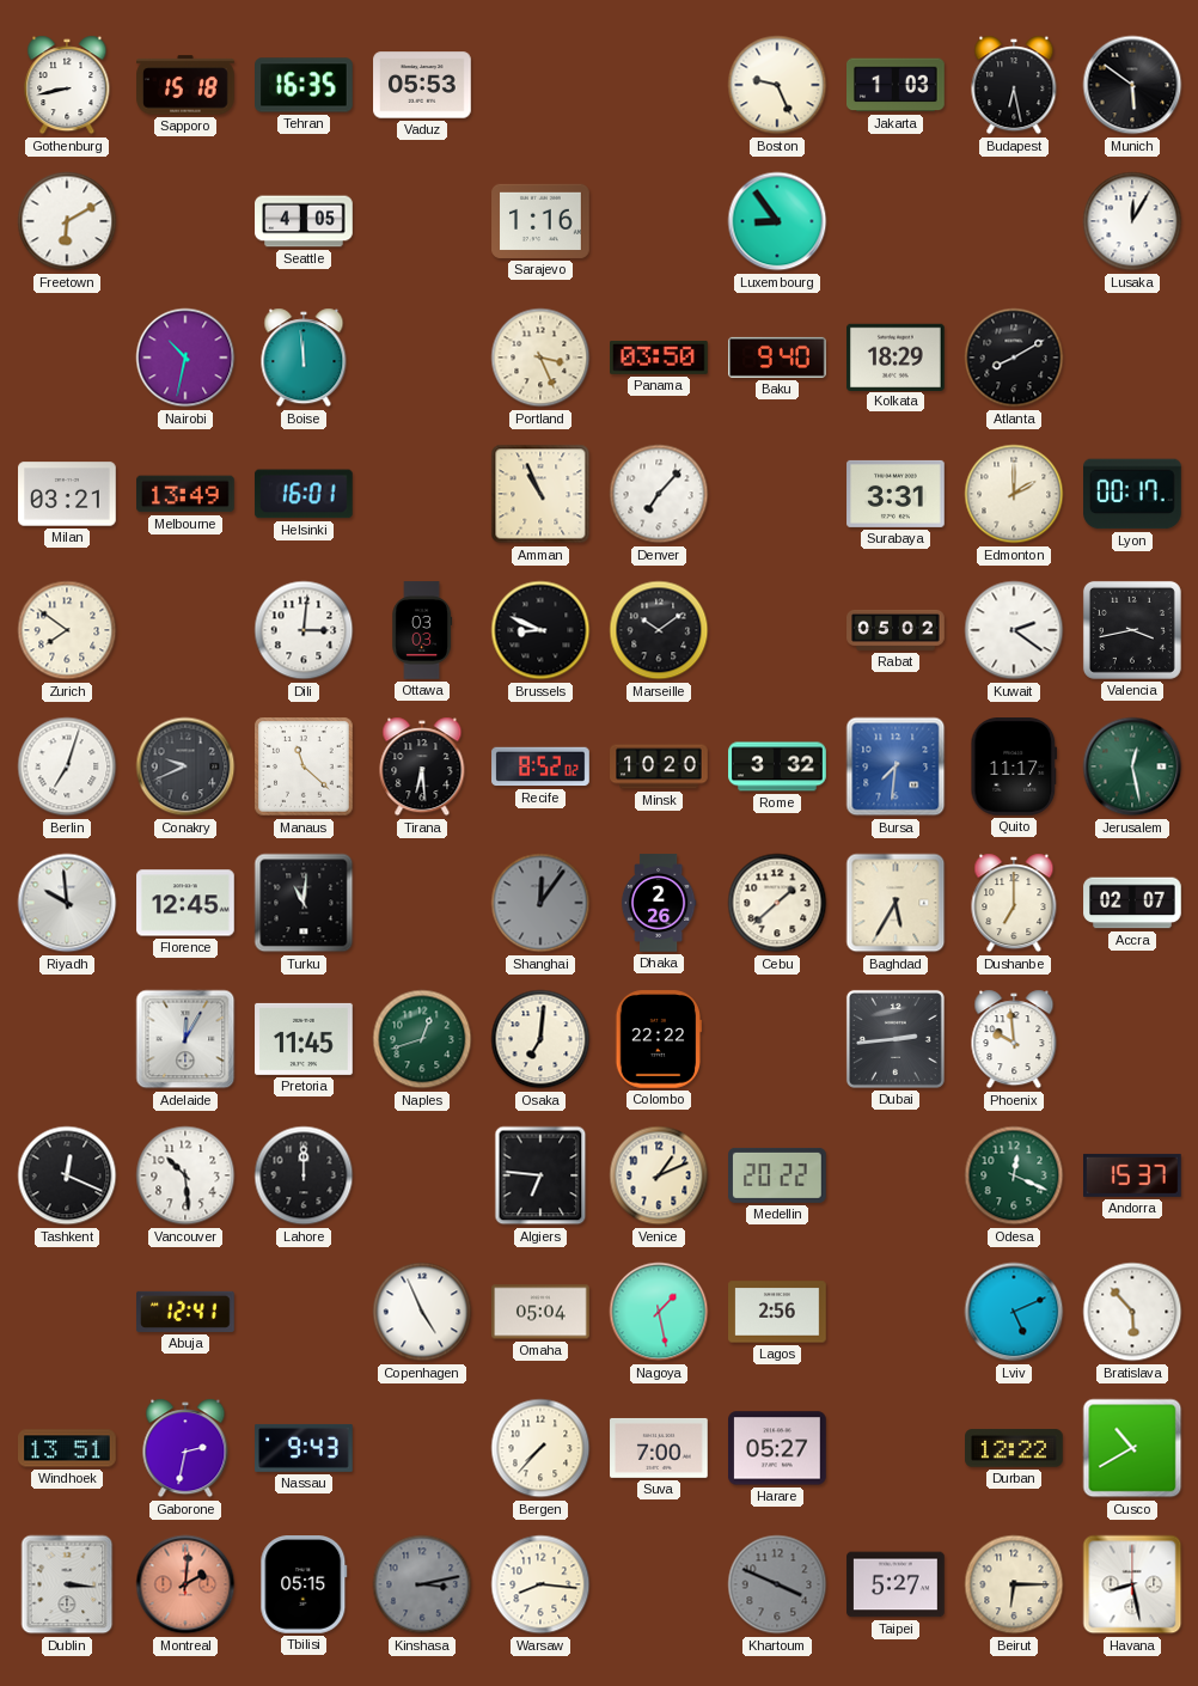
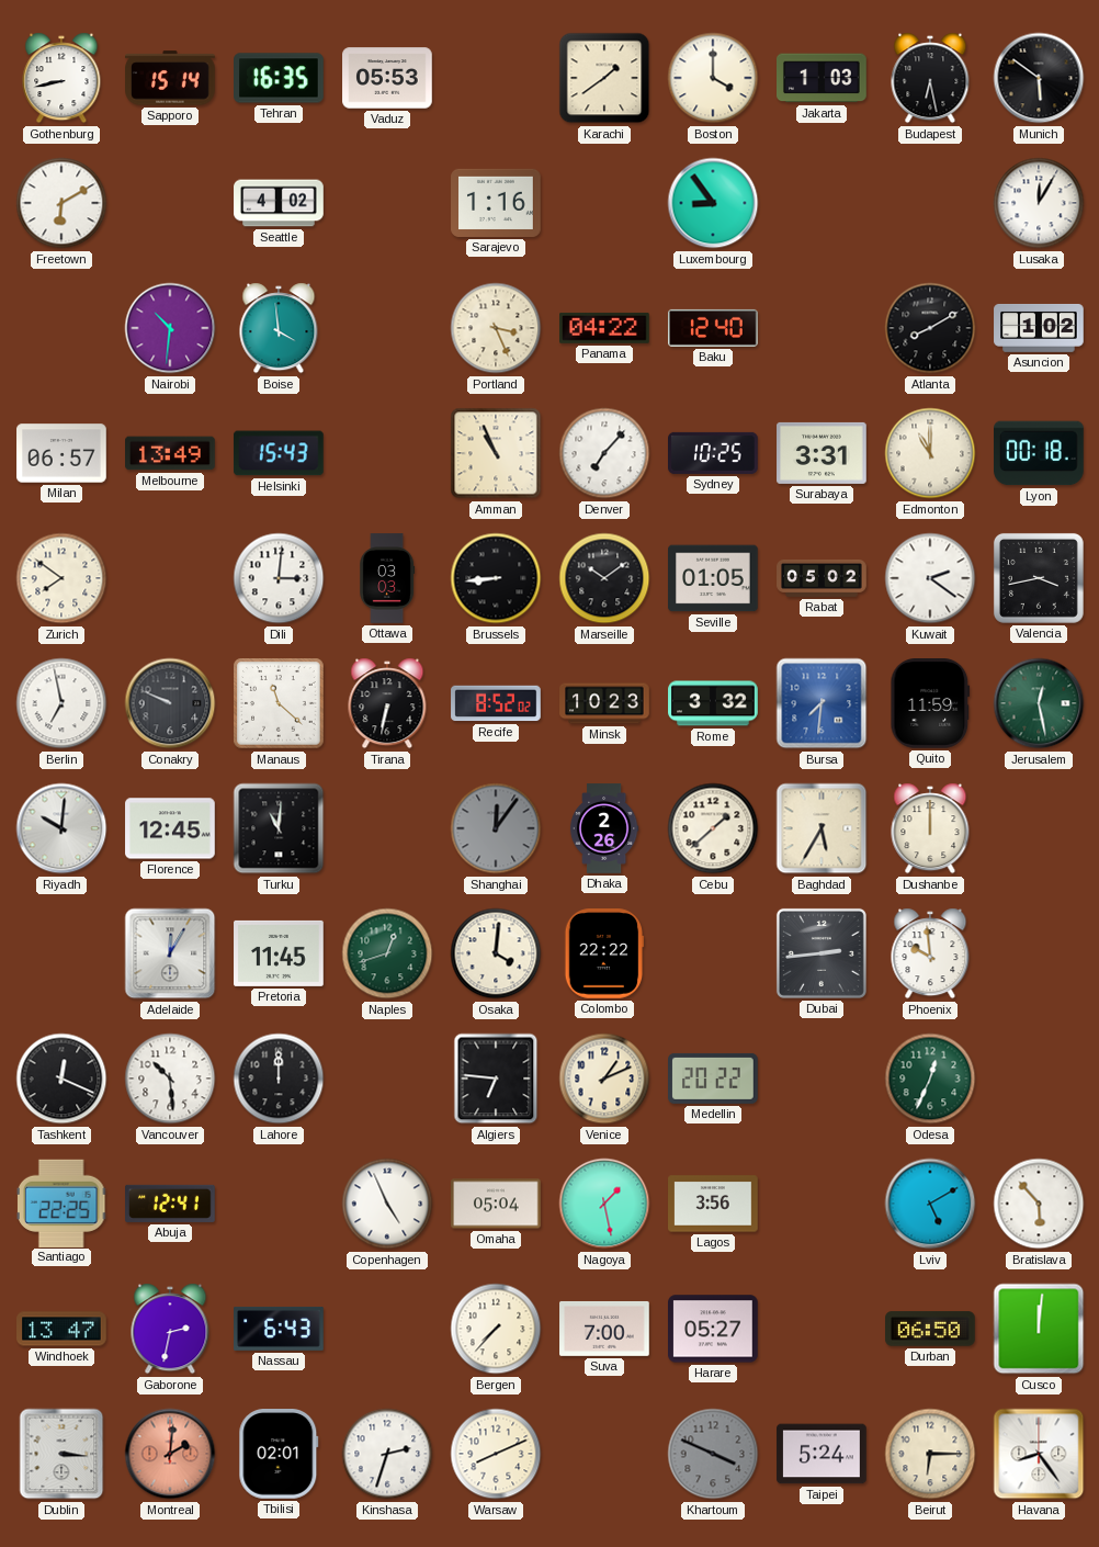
Sapporo: 15:18 -> 15:14 (170, 78)
Karachi: none -> 1:39 (604, 78)
Boston: 9:26 -> 4:00 (713, 78)
Seattle: 4:05 -> 4:02 (279, 203)
Nairobi: 10:32 -> 10:31 (170, 328)
Boise: 11:59 -> 3:59 (279, 328)
Panama: 03:50 -> 04:22 (605, 328)
Baku: 9:40 -> 12:40 (714, 328)
Kolkata: 18:29 -> none (897, 356)
Asuncion: none -> 1:02 (1039, 328)
Milan: 03:21 -> 06:57 (61, 453)
Helsinki: 16:01 -> 15:43 (279, 453)
Sydney: none -> 10:25 (714, 453)
Edmonton: 2:00 -> 11:00 (930, 453)
Lyon: 00:17 -> 00:18 (1039, 453)
Brussels: 8:49 -> 8:44 (496, 578)
Seville: none -> 01:05 (713, 578)
Berlin: 7:03 -> 6:58 (61, 703)
Conakry: 9:41 -> 9:49 (170, 703)
Tirana: 6:29 -> 6:32 (387, 703)
Minsk: 10:20 -> 10:23 (604, 703)
Quito: 11:17 -> 11:59 (930, 704)
Riyadh: 9:59 -> 10:01 (61, 828)
Dushanbe: 7:00 -> 12:00 (930, 828)
Accra: 02:07 -> none (1132, 903)
Osaka: 7:01 -> 4:01 (496, 953)
Odesa: 12:19 -> 12:34 (930, 1079)
Andorra: 15:37 -> none (1133, 1175)
Santiago: none -> 22:25 (63, 1202)
Lagos: 2:56 -> 3:56 (713, 1204)
Lviv: 5:11 -> 5:10 (930, 1204)
Windhoek: 13:51 -> 13:47 (61, 1329)
Nassau: 9:43 -> 6:43 (279, 1329)
Durban: 12:22 -> 06:50 (931, 1329)
Cusco: 10:40 -> 12:01 (1039, 1329)
Tbilisi: 05:15 -> 02:01 (279, 1455)
Kinshasa: 3:13 -> 2:33 (387, 1454)
Kinshasa dial: grey -> white (387, 1454)
Warsaw: 8:16 -> 8:11 (496, 1454)
Taipei: 5:27 -> 5:24 (822, 1454)
Havana: 8:28 -> 8:24 (1039, 1454)
